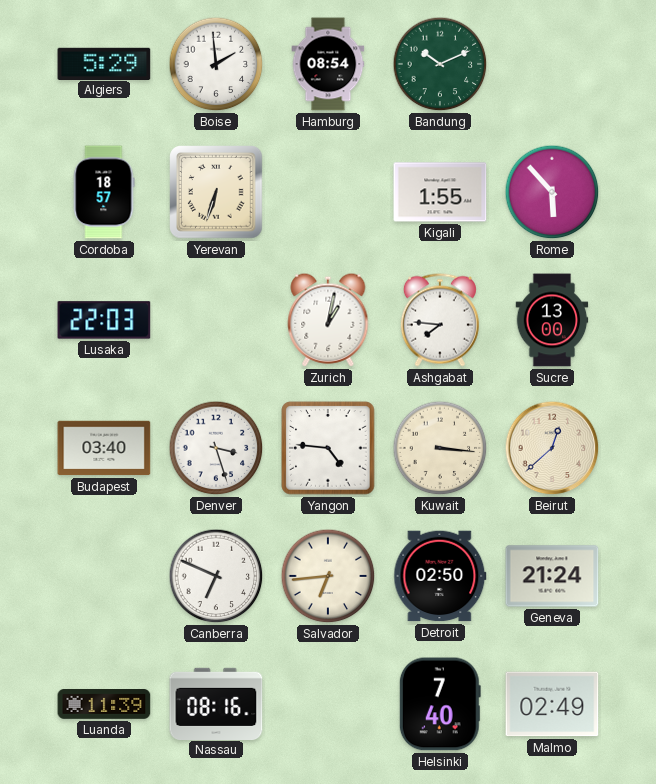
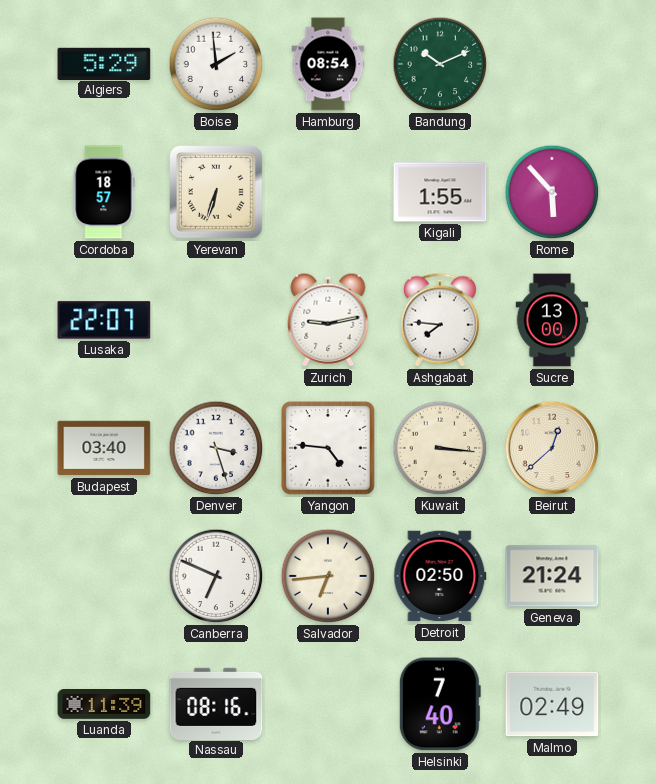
Lusaka: 22:03 -> 22:07 (104, 320)
Zurich: 1:02 -> 9:13 (328, 320)
